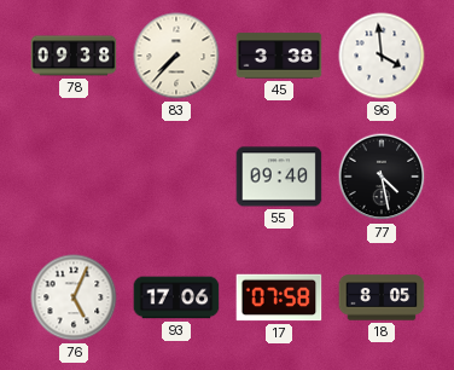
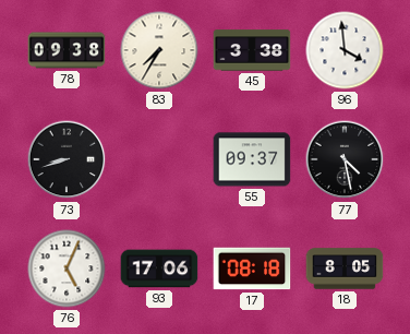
83: 7:37 -> 7:35 (159, 50)
73: none -> 8:42 (67, 159)
55: 09:40 -> 09:37 (252, 159)
17: 07:58 -> 08:18 (252, 269)
